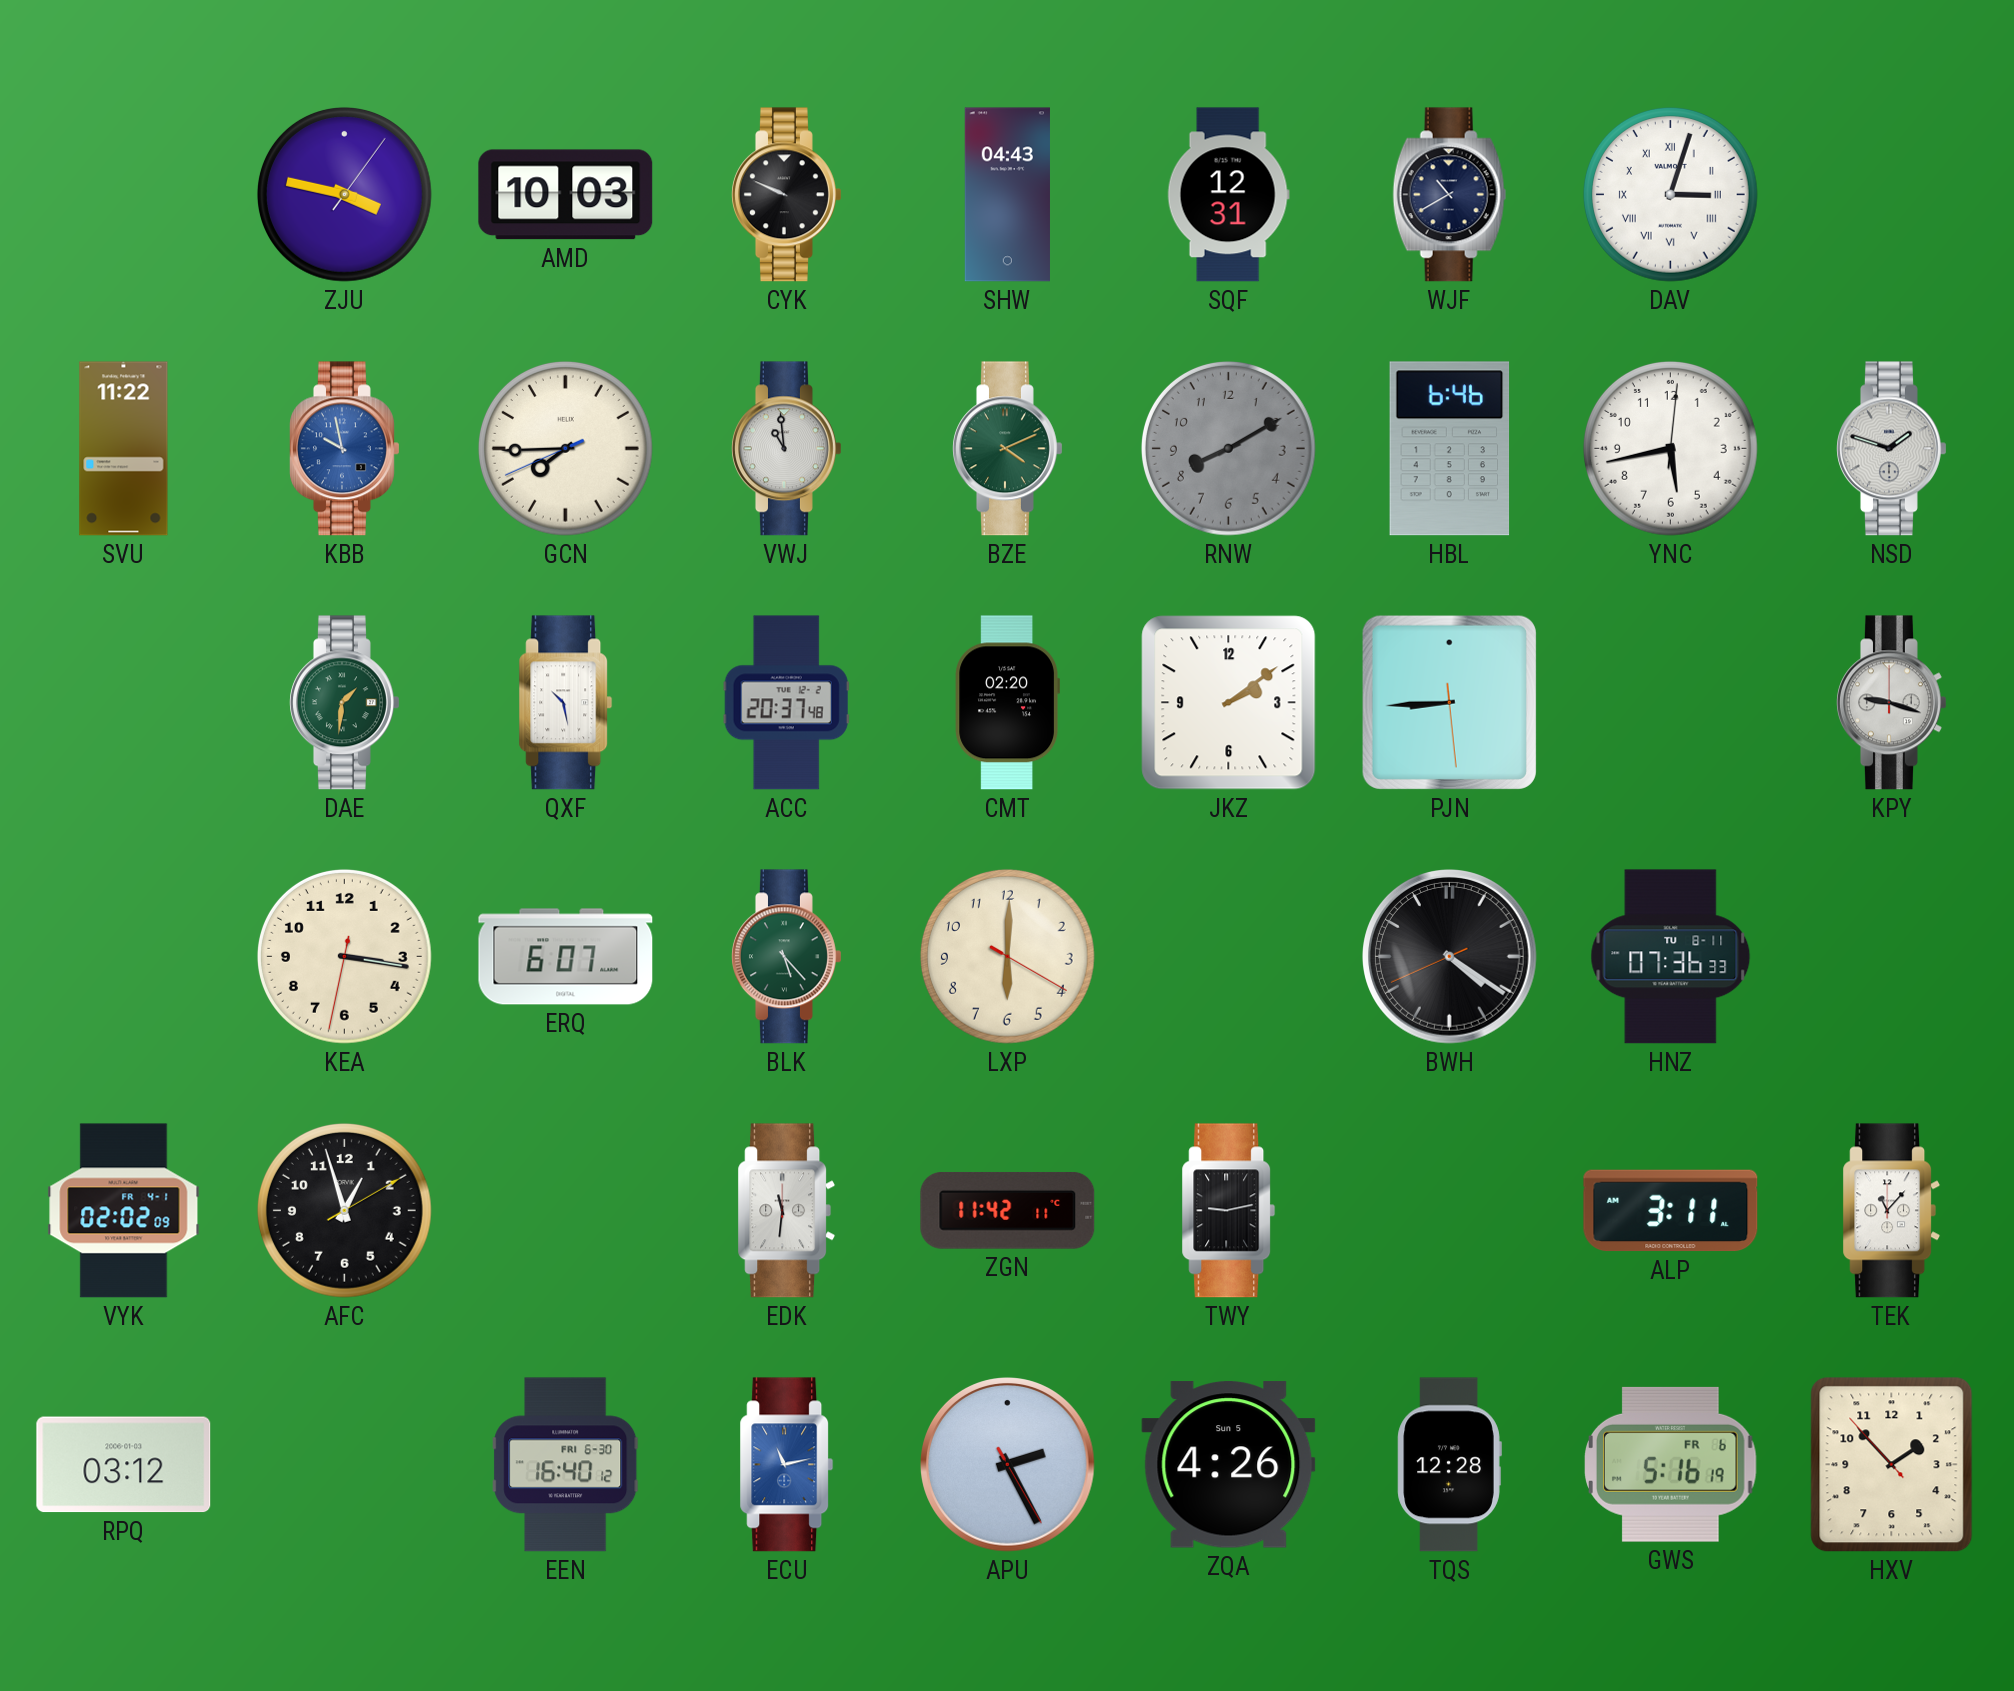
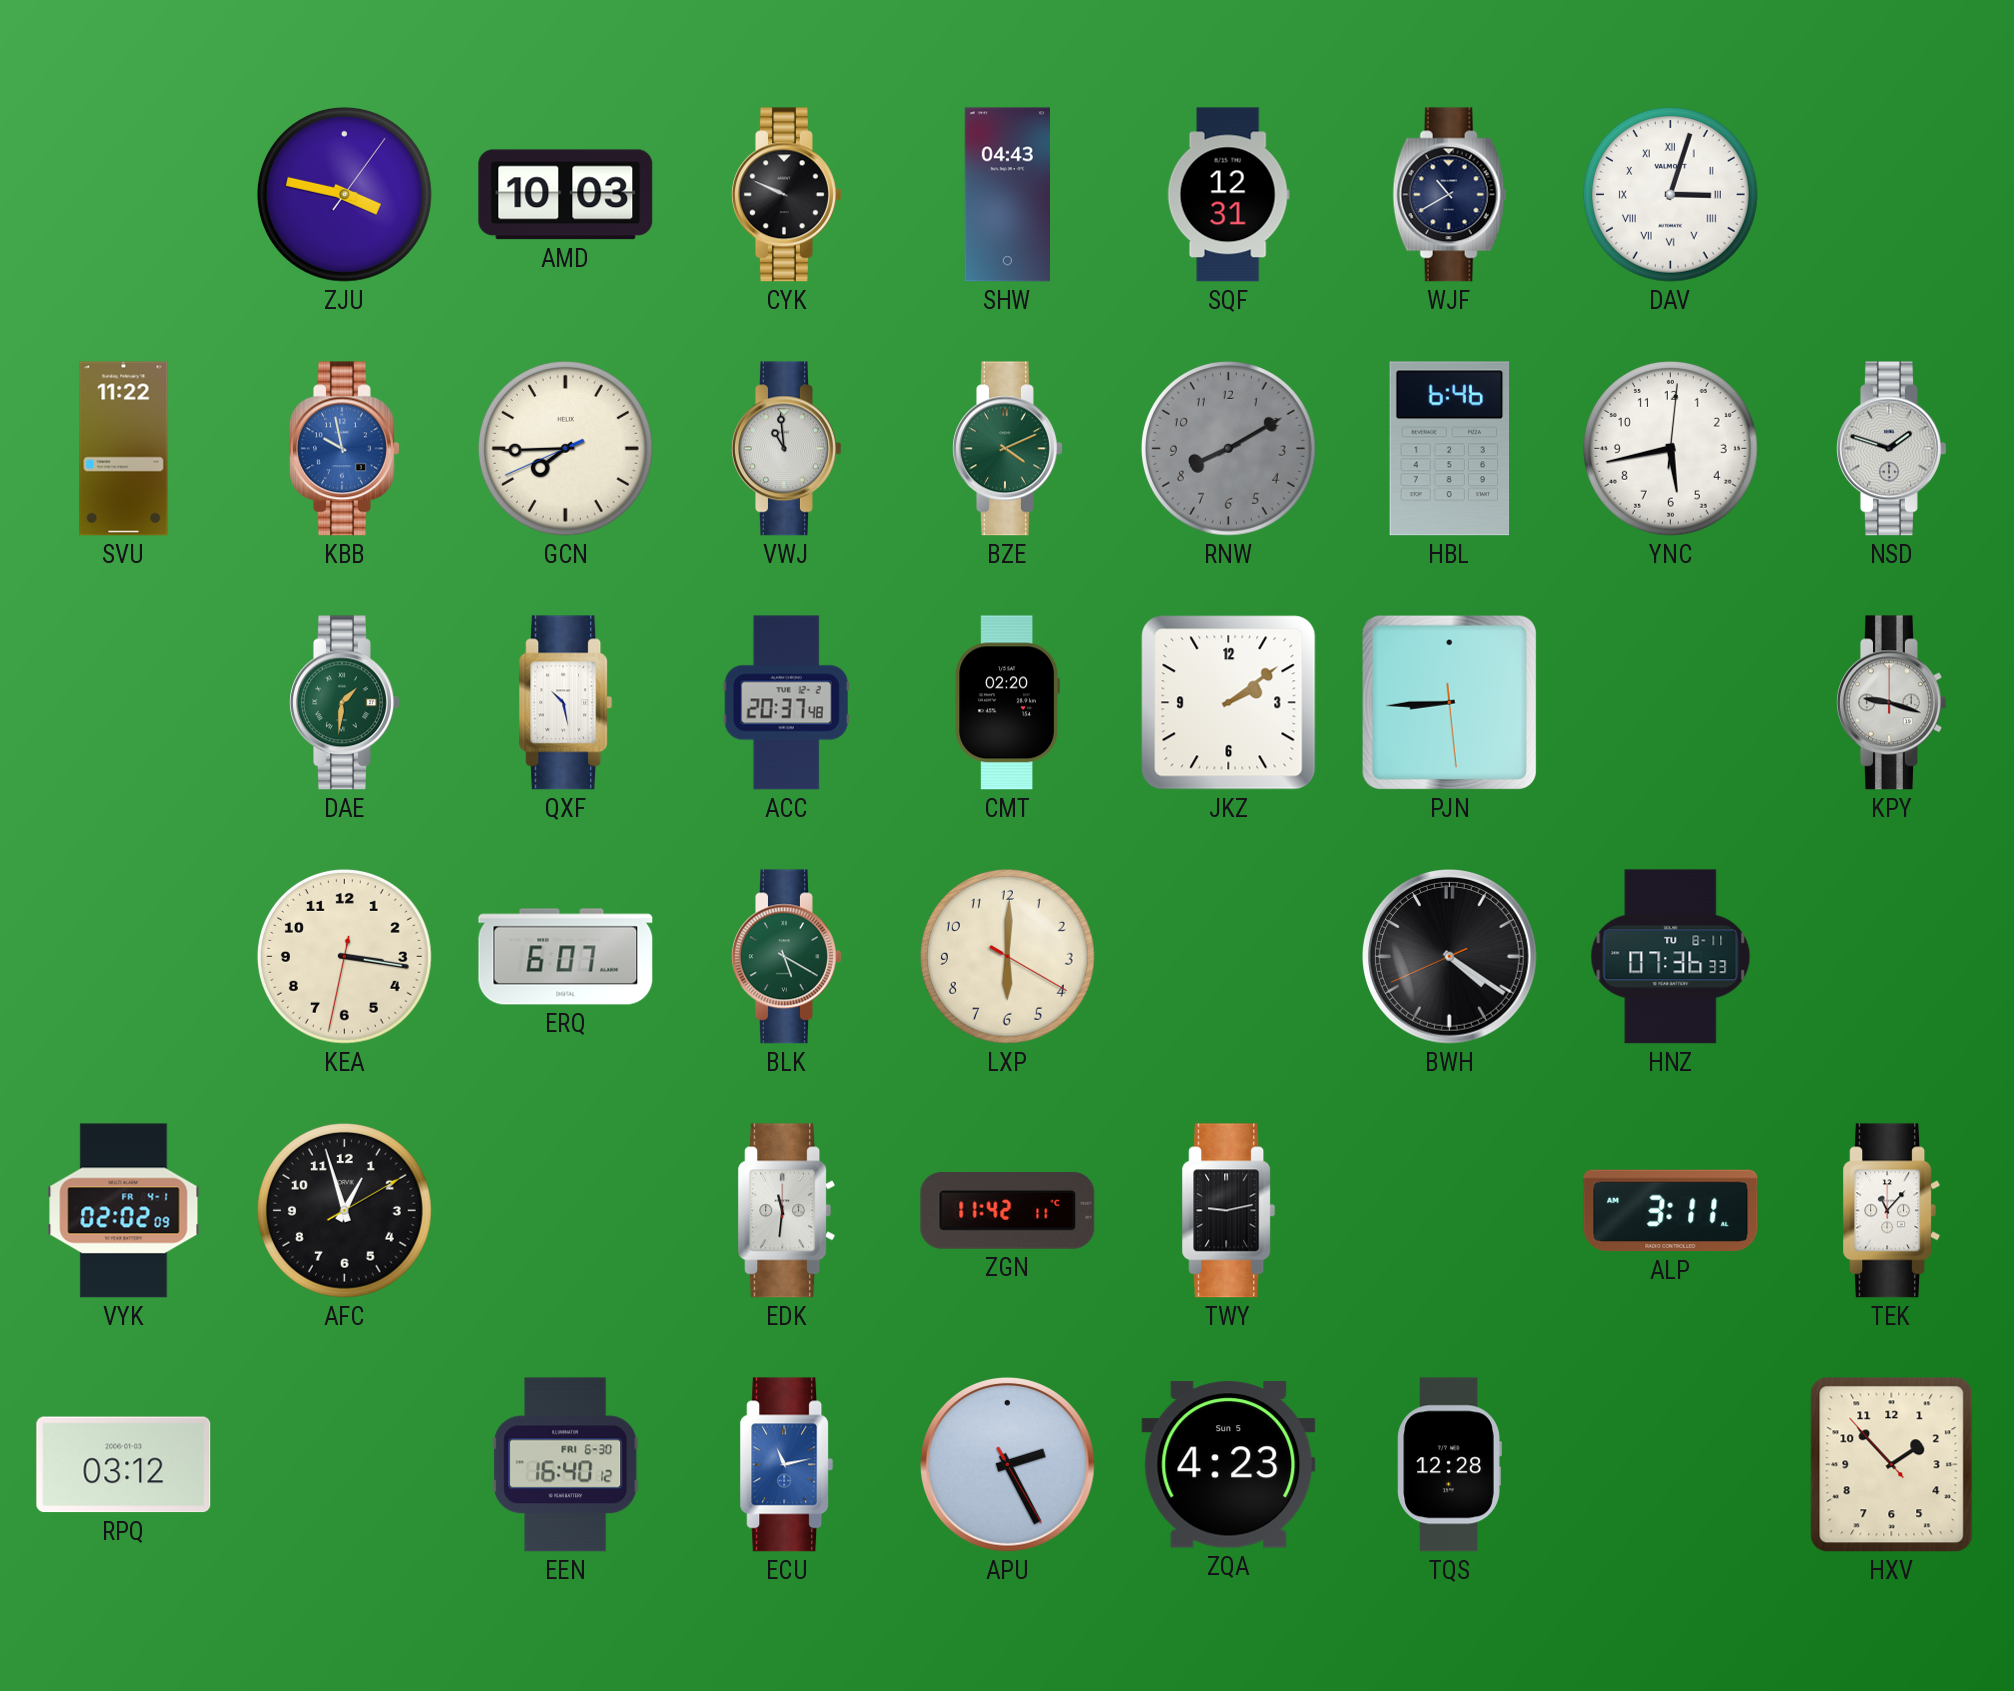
BLK: 5:23 -> 5:20 (787, 957)
ZQA: 4:26 -> 4:23 (1229, 1465)
GWS: 5:16 -> none (1671, 1464)
